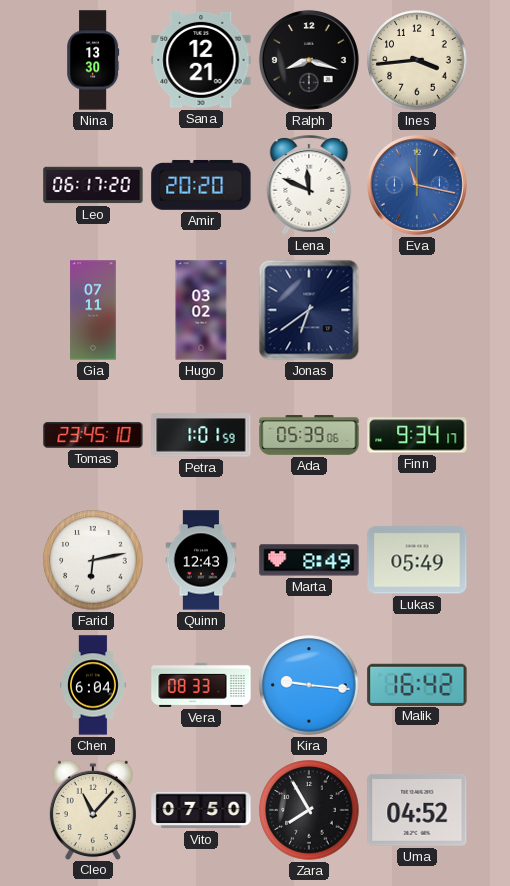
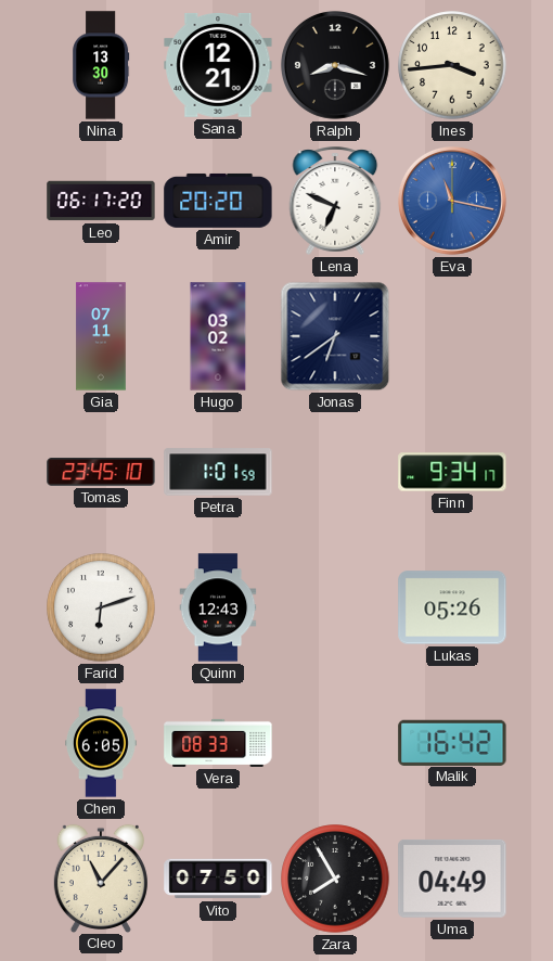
Lena: 11:49 -> 6:49 (335, 201)
Ada: 05:39 -> none (309, 435)
Farid: 6:13 -> 6:12 (101, 607)
Marta: 8:49 -> none (309, 560)
Lukas: 05:49 -> 05:26 (452, 607)
Chen: 6:04 -> 6:05 (102, 743)
Kira: 9:16 -> none (309, 685)
Uma: 04:52 -> 04:49 (452, 879)
